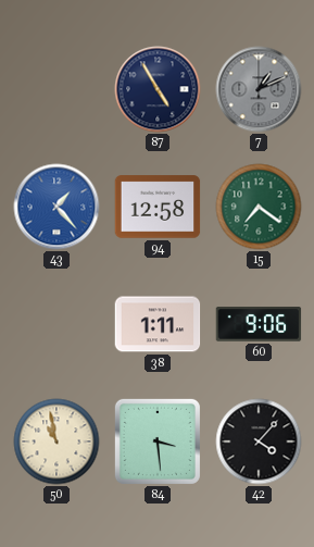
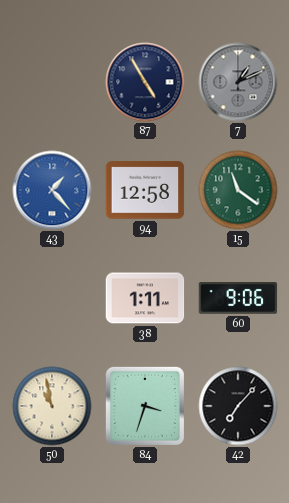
15: 7:21 -> 11:21 (238, 190)
84: 3:29 -> 3:33 (145, 406)
42: 4:07 -> 7:07 (238, 406)
